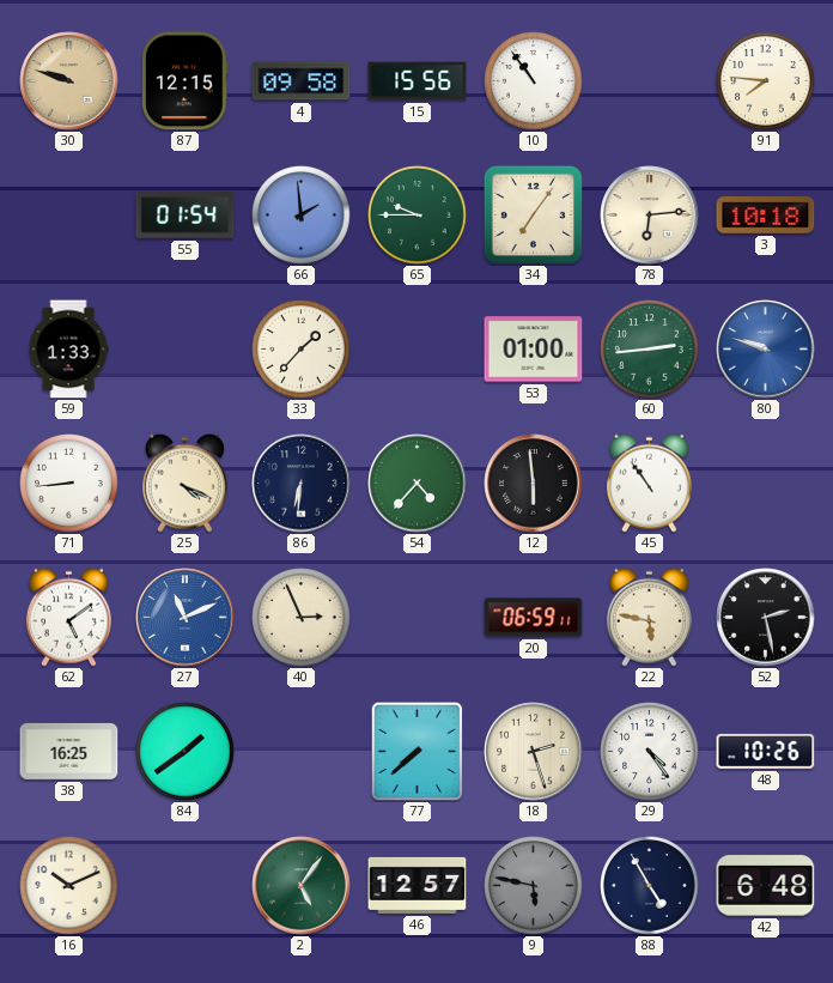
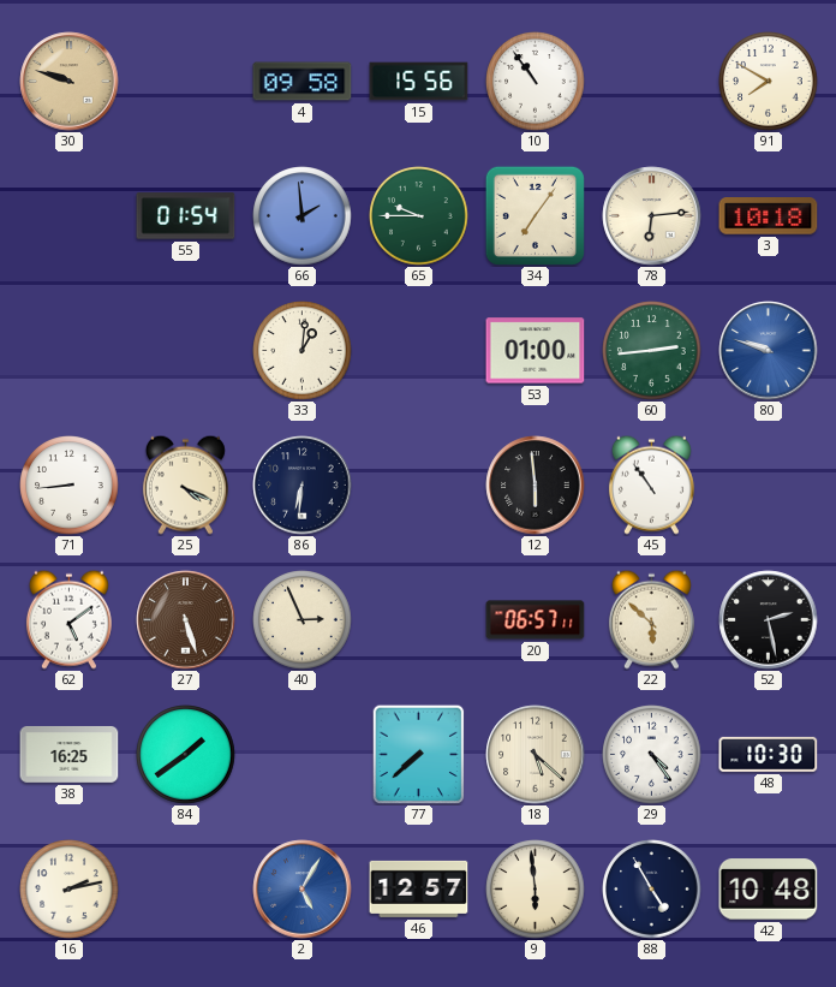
87: 12:15 -> none (184, 81)
91: 7:46 -> 7:50 (769, 82)
59: 1:33 -> none (68, 350)
33: 1:37 -> 1:01 (303, 351)
54: 4:37 -> none (418, 484)
27: 11:11 -> 5:27 (186, 620)
27 dial: blue -> brown (186, 620)
20: 06:59 -> 06:57 (536, 620)
22: 5:47 -> 5:52 (651, 619)
18: 2:27 -> 5:22 (536, 755)
48: 10:26 -> 10:30 (769, 754)
16: 10:11 -> 2:13 (70, 890)
2: 5:06 -> 5:05 (303, 890)
2 dial: green -> blue (303, 890)
9: 5:47 -> 5:59 (536, 890)
9 dial: grey -> cream (536, 890)
42: 6:48 -> 10:48 (769, 890)
